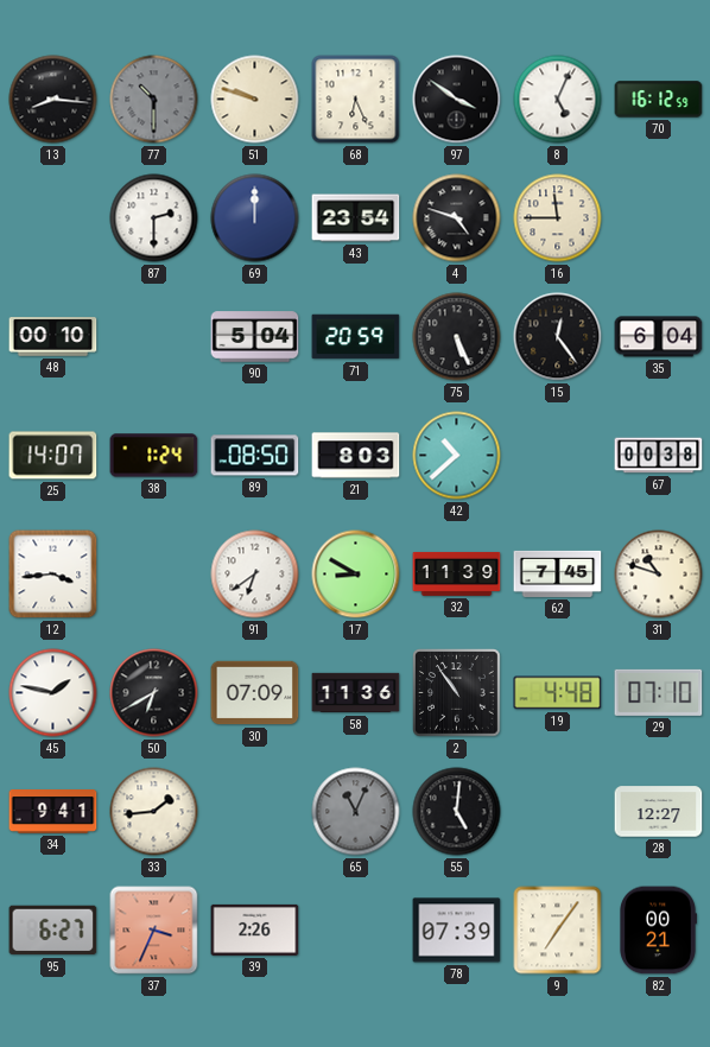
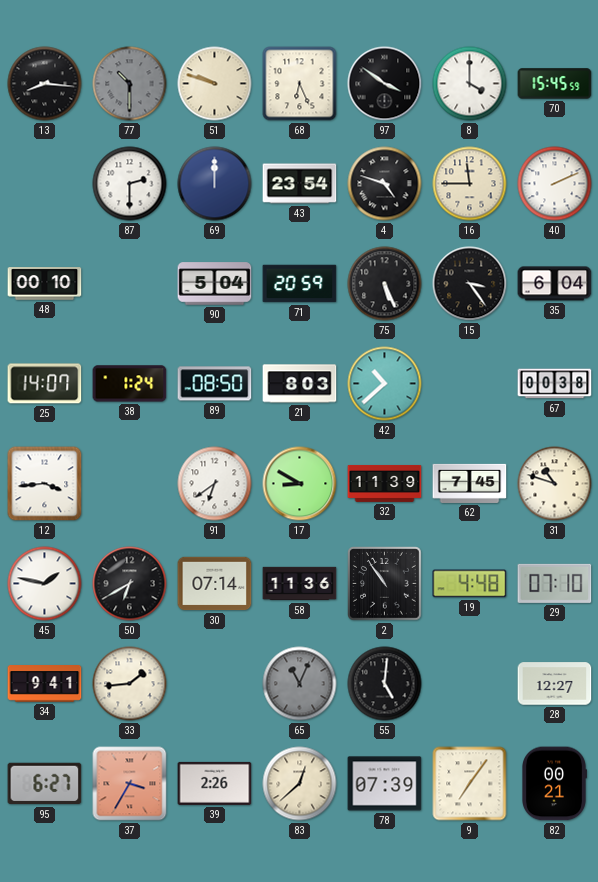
8: 5:04 -> 4:00 (470, 84)
70: 16:12 -> 15:45 (555, 84)
40: none -> 2:11 (555, 184)
15: 12:24 -> 3:24 (470, 284)
30: 07:09 -> 07:14 (215, 584)
37: 3:34 -> 3:35 (130, 784)
83: none -> 12:38 (300, 784)
